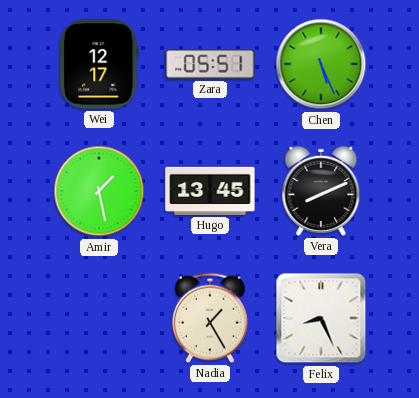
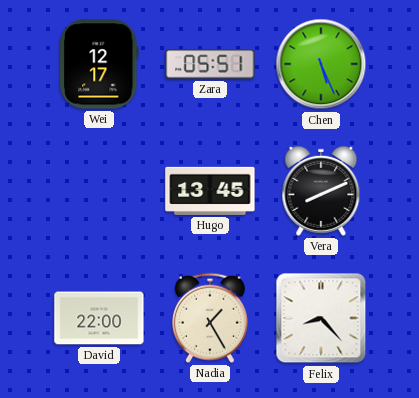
Amir: 1:28 -> none (99, 191)
David: none -> 22:00 (99, 318)
Felix: 8:26 -> 8:23 (321, 318)
